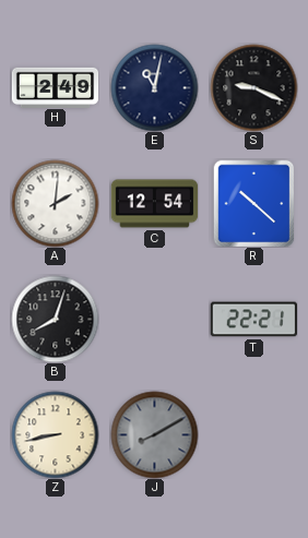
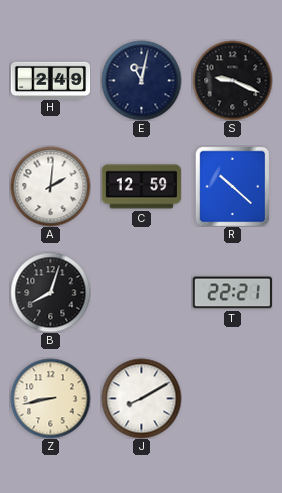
C: 12:54 -> 12:59 (141, 187)
J dial: grey -> white (141, 398)
